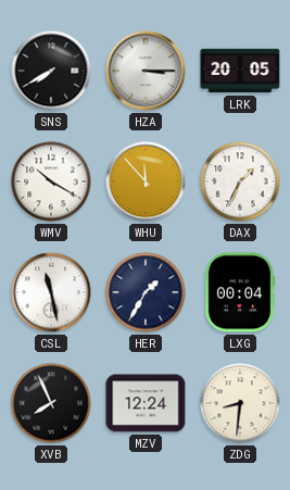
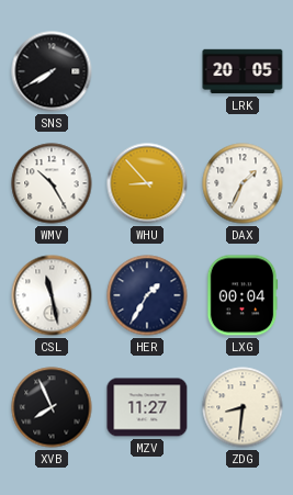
HZA: 3:15 -> none (146, 71)
WMV: 10:20 -> 10:25 (52, 183)
WHU: 11:53 -> 8:53 (147, 183)
MZV: 12:24 -> 11:27 (147, 407)
